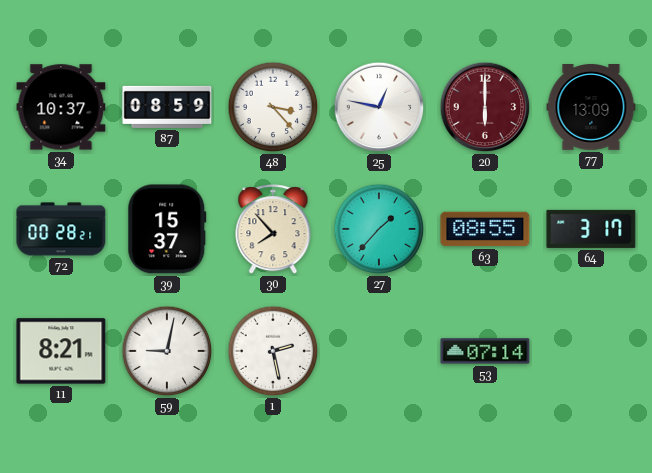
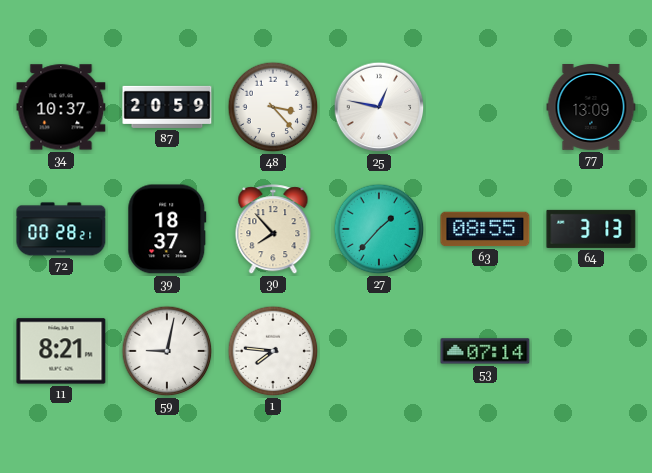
87: 08:59 -> 20:59 (167, 107)
20: 6:00 -> none (485, 107)
39: 15:37 -> 18:37 (167, 229)
64: 3:17 -> 3:13 (591, 229)
1: 2:28 -> 7:46 (273, 351)
